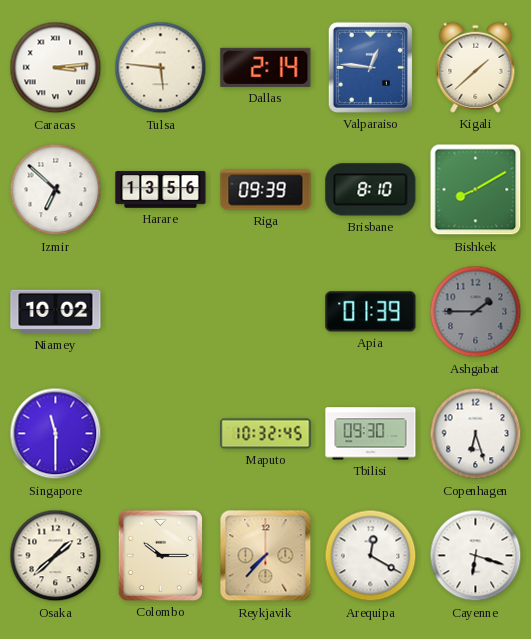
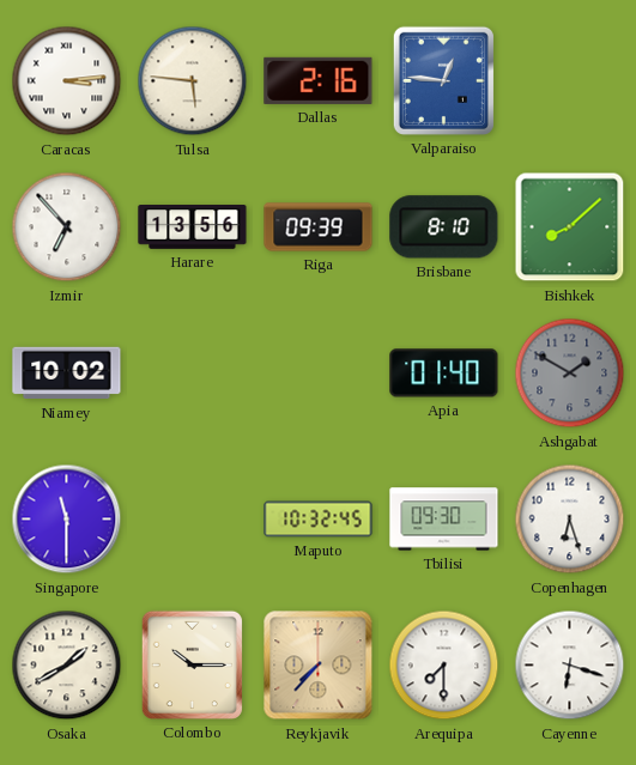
Dallas: 2:14 -> 2:16 (319, 80)
Kigali: 1:38 -> none (476, 67)
Izmir: 6:52 -> 6:53 (67, 227)
Bishkek: 8:10 -> 8:08 (570, 227)
Apia: 01:39 -> 01:40 (444, 374)
Ashgabat: 1:45 -> 1:50 (570, 374)
Osaka: 1:38 -> 1:40 (67, 666)
Arequipa: 12:20 -> 7:30 (444, 666)
